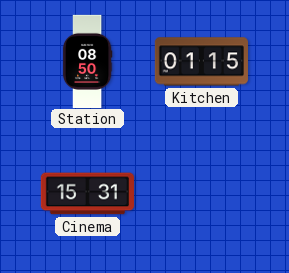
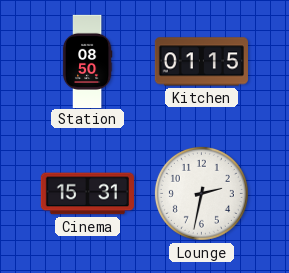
Lounge: none -> 2:32 (201, 193)
